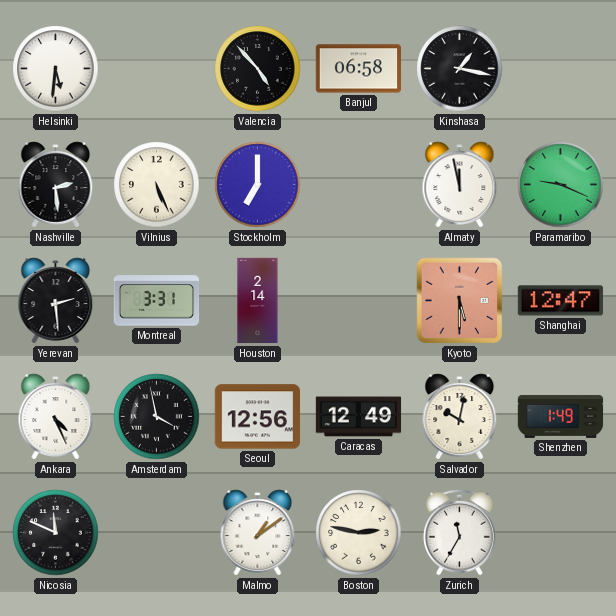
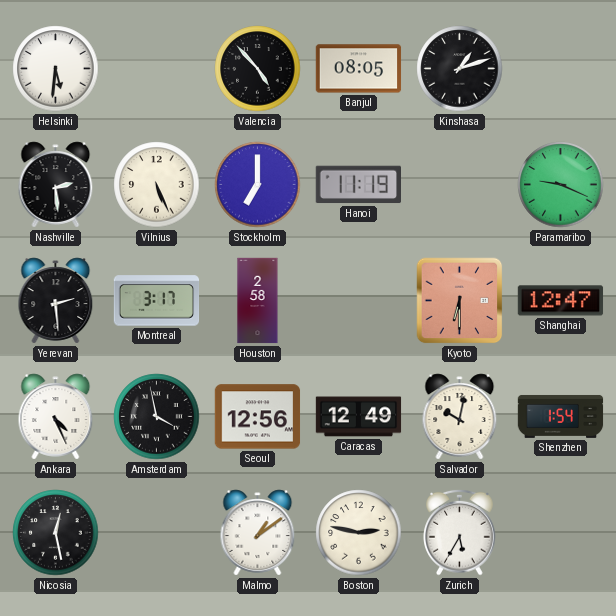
Banjul: 06:58 -> 08:05 (359, 69)
Kinshasa: 1:17 -> 1:12 (460, 69)
Hanoi: none -> 11:19 (358, 185)
Almaty: 11:58 -> none (460, 185)
Montreal: 3:31 -> 3:17 (157, 301)
Houston: 2:14 -> 2:58 (258, 301)
Kyoto: 5:30 -> 6:30 (460, 301)
Shenzhen: 1:49 -> 1:54 (561, 416)
Nicosia: 11:49 -> 12:28 (56, 533)
Zurich: 11:35 -> 5:35 (460, 532)
